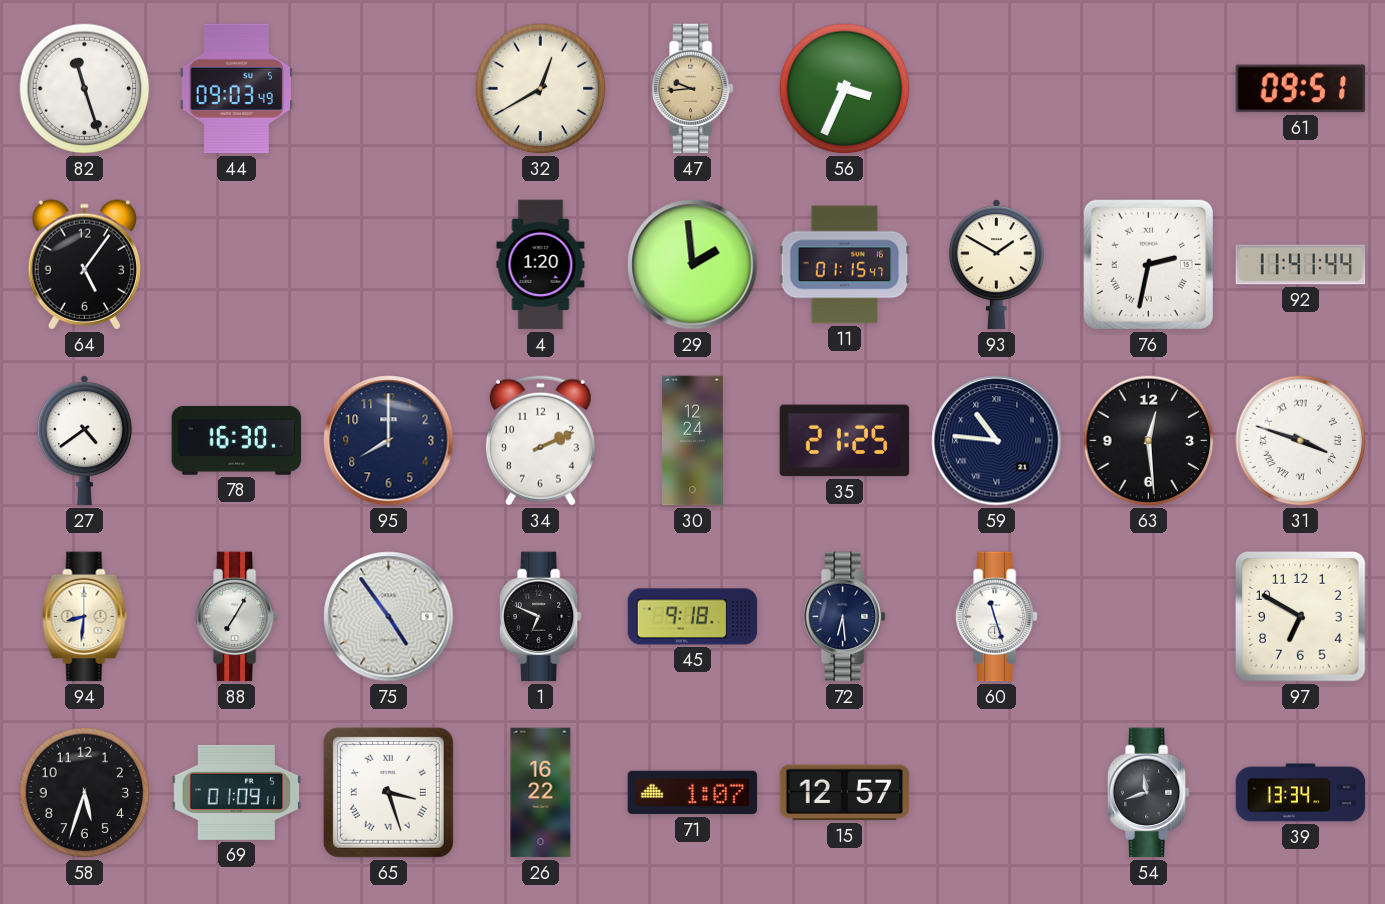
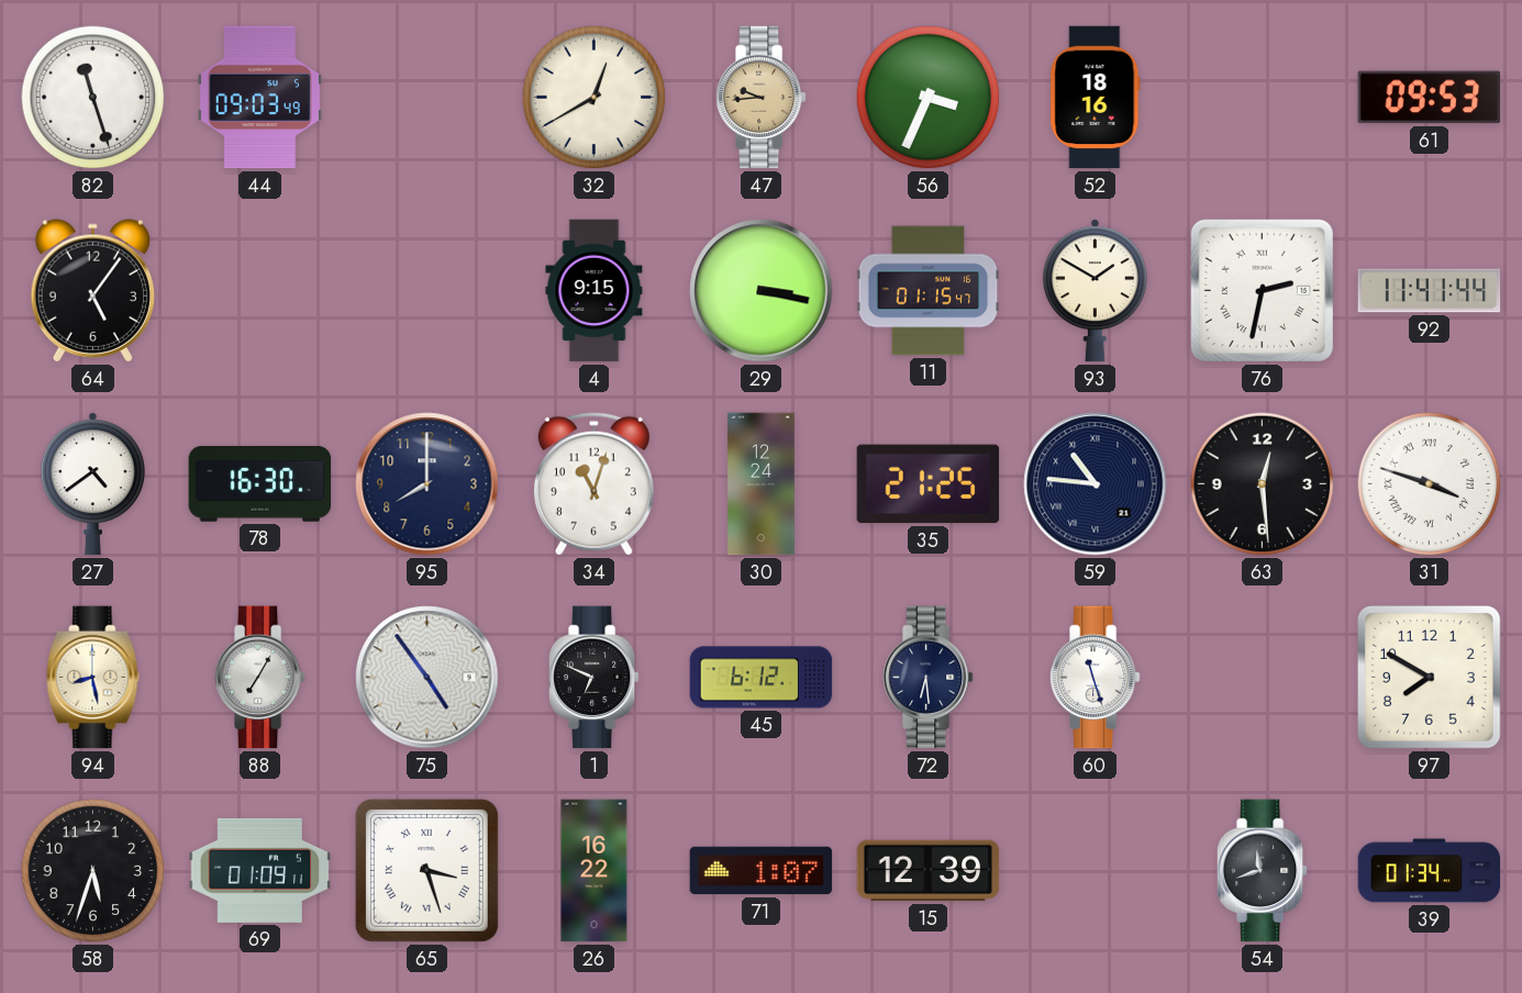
52: none -> 18:16 (1096, 98)
61: 09:51 -> 09:53 (1430, 98)
4: 1:20 -> 9:15 (595, 291)
29: 1:59 -> 3:17 (762, 291)
34: 2:11 -> 11:03 (593, 483)
94: 8:31 -> 8:28 (93, 678)
45: 9:18 -> 6:12 (762, 678)
97: 6:50 -> 7:50 (1430, 678)
15: 12:57 -> 12:39 (929, 871)
39: 13:34 -> 01:34 (1430, 871)
